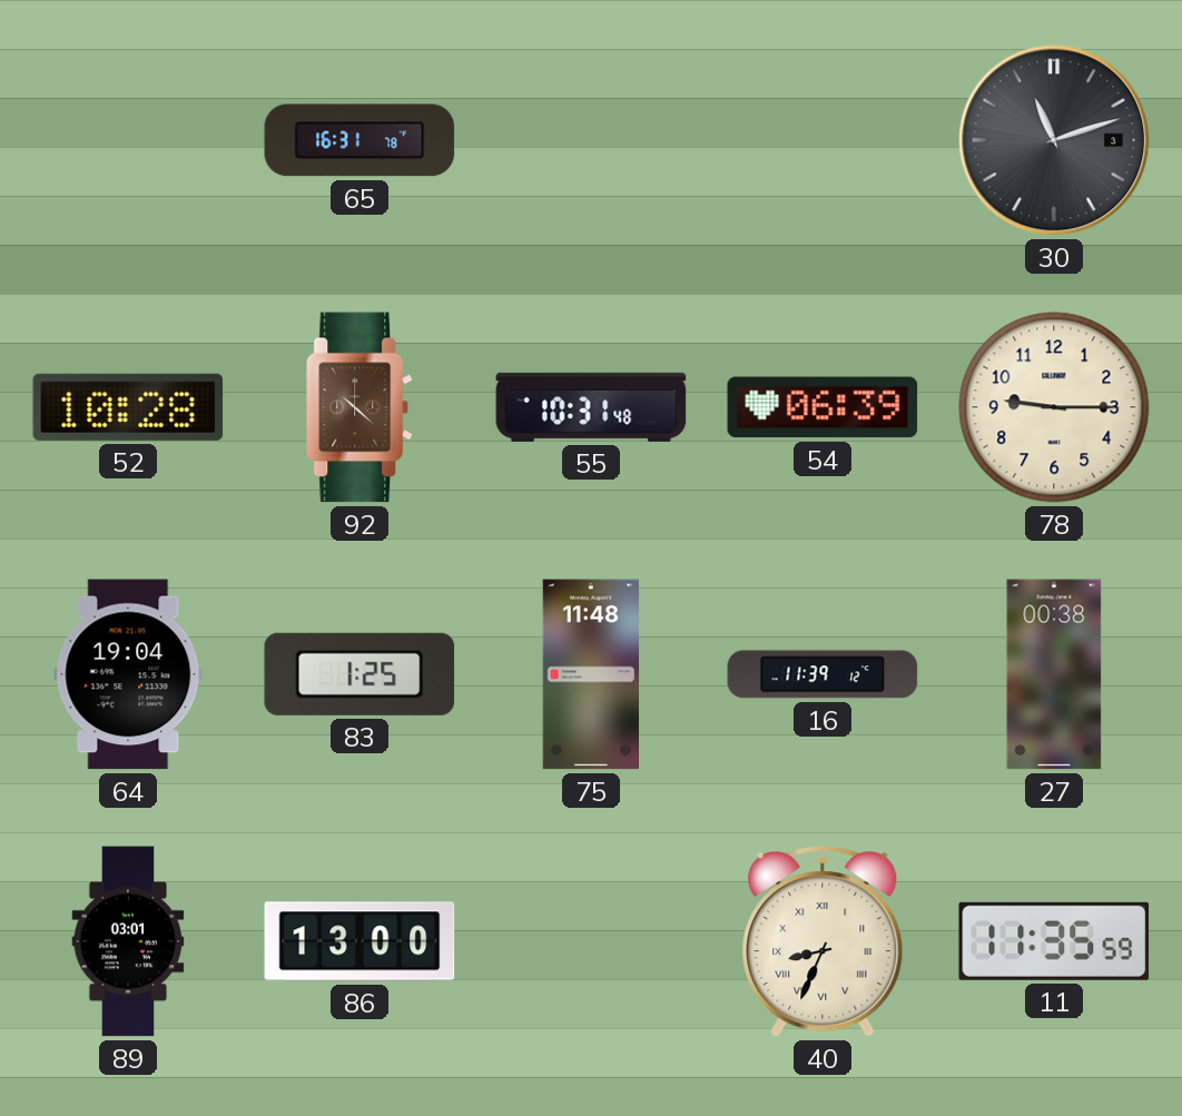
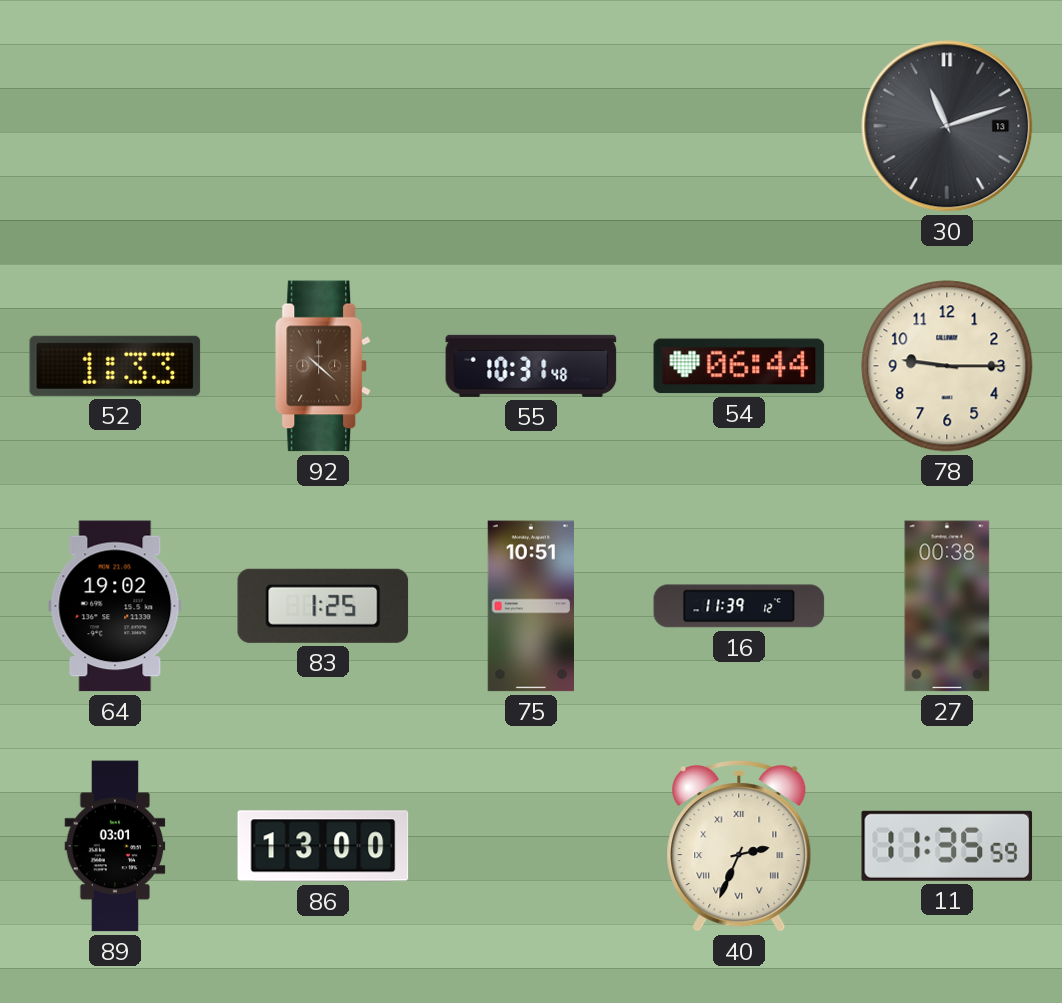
65: 16:31 -> none (359, 140)
30 date: 3 -> 13 (947, 126)
52: 10:28 -> 1:33 (115, 366)
54: 06:39 -> 06:44 (739, 366)
64: 19:04 -> 19:02 (115, 606)
75: 11:48 -> 10:51 (530, 606)
40: 8:34 -> 2:34 (739, 846)
